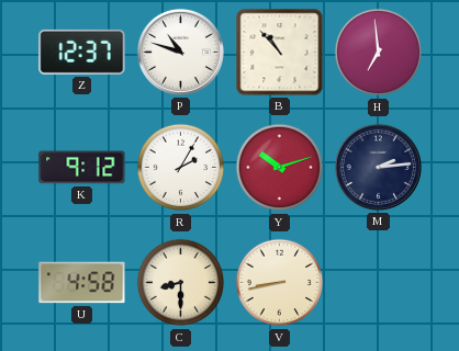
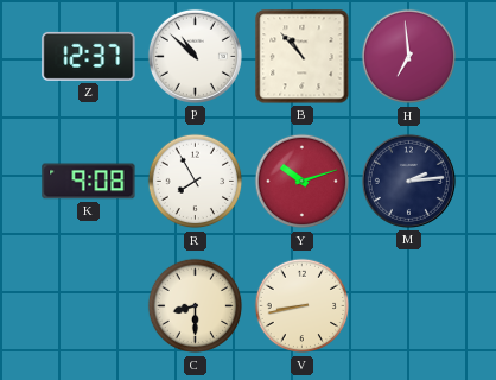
P: 10:48 -> 10:52 (195, 56)
K: 9:12 -> 9:08 (89, 182)
R: 2:05 -> 7:55 (196, 182)
U: 4:58 -> none (82, 283)
